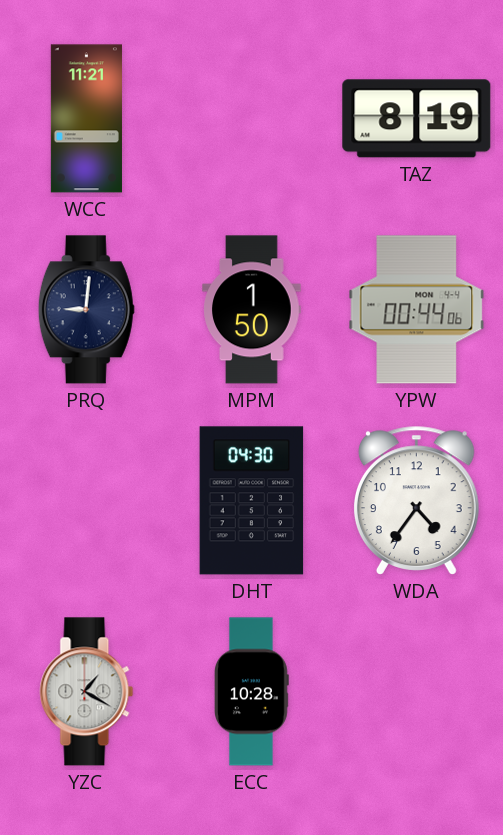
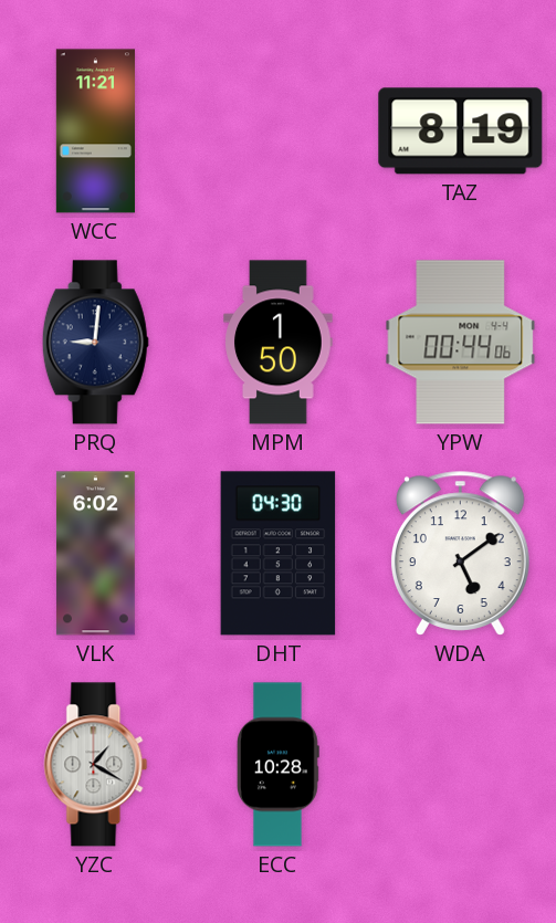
VLK: none -> 6:02 (95, 554)
WDA: 4:36 -> 5:09 (460, 553)
